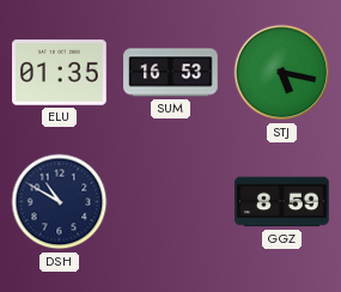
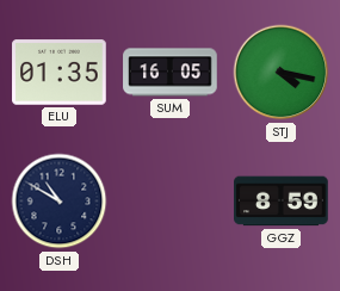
SUM: 16:53 -> 16:05 (171, 73)
STJ: 5:17 -> 4:17 (282, 73)
